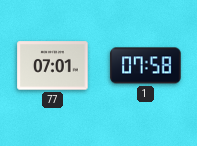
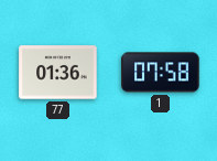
77: 07:01 -> 01:36 (58, 73)
